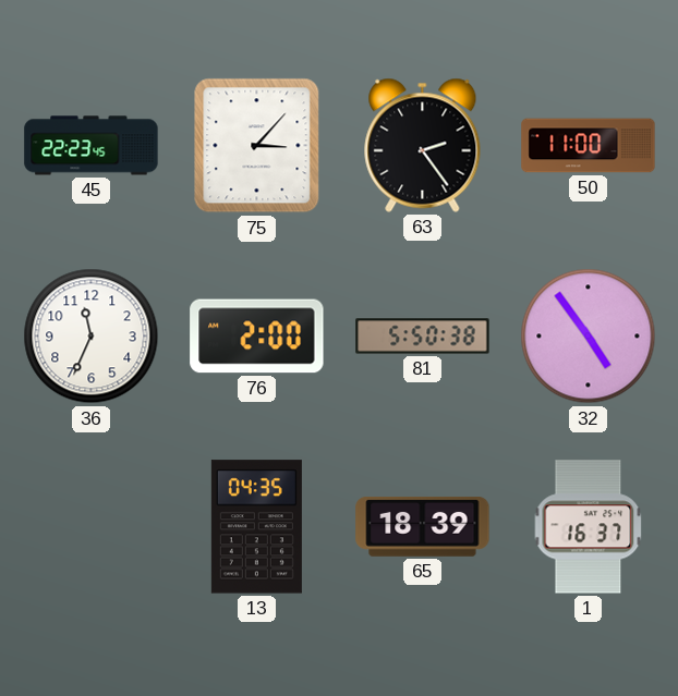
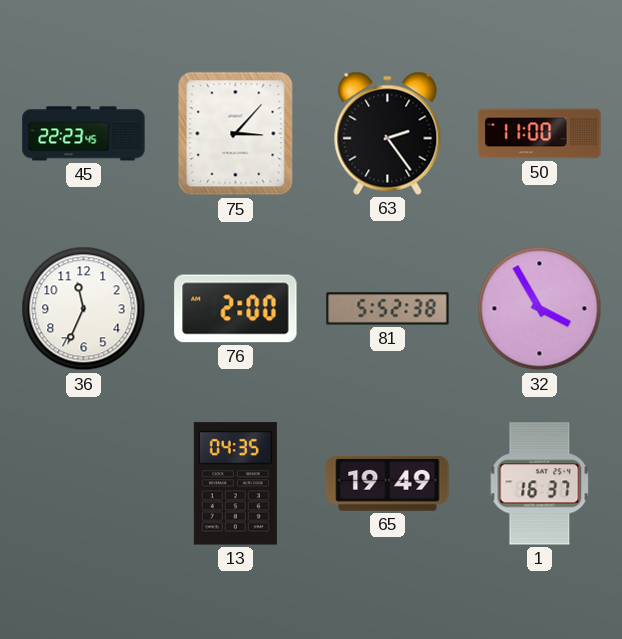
81: 5:50 -> 5:52 (388, 309)
32: 4:54 -> 3:55 (540, 309)
65: 18:39 -> 19:49 (388, 483)
